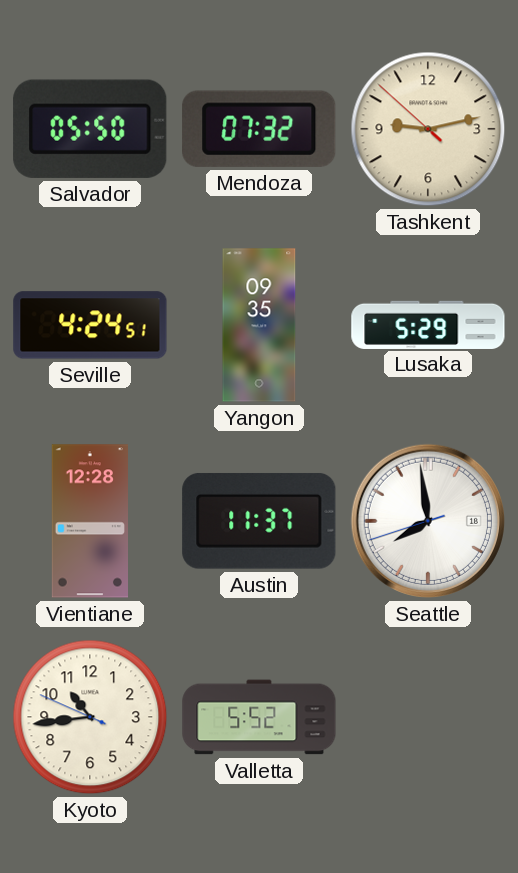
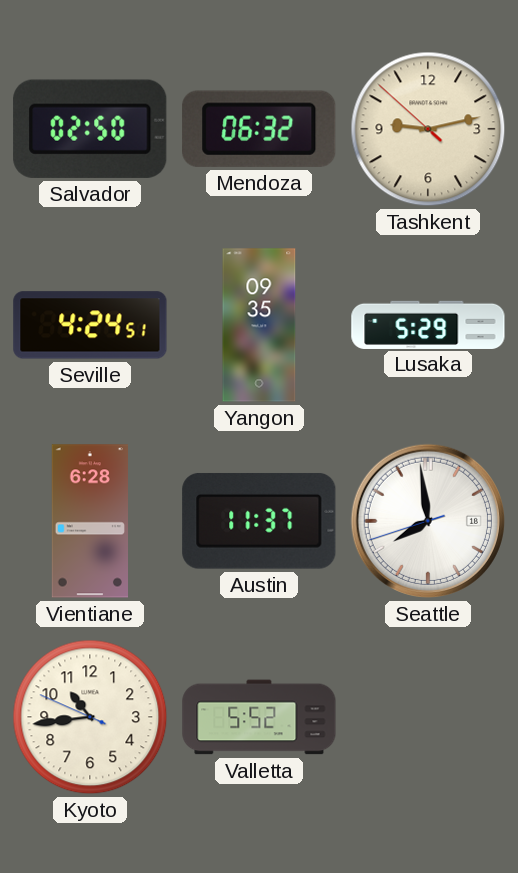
Salvador: 05:50 -> 02:50 (90, 129)
Mendoza: 07:32 -> 06:32 (259, 129)
Vientiane: 12:28 -> 6:28 (89, 521)
